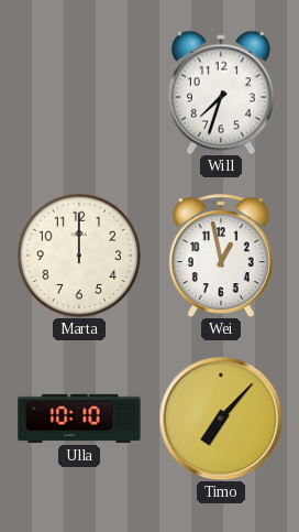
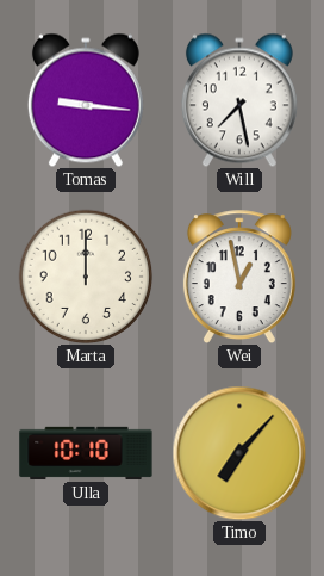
Tomas: none -> 9:16 (86, 100)
Will: 7:33 -> 7:28 (239, 100)
